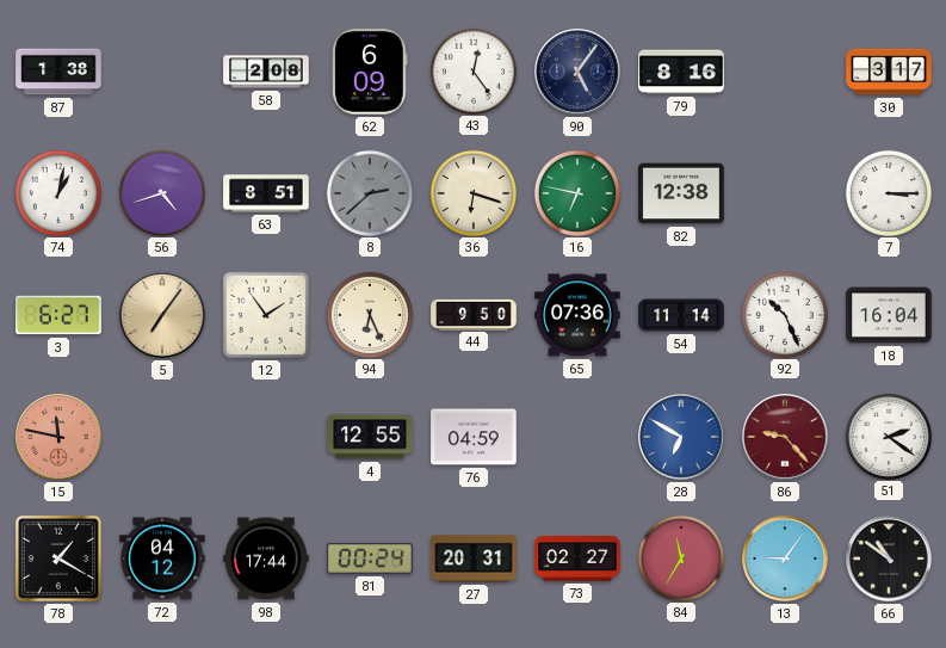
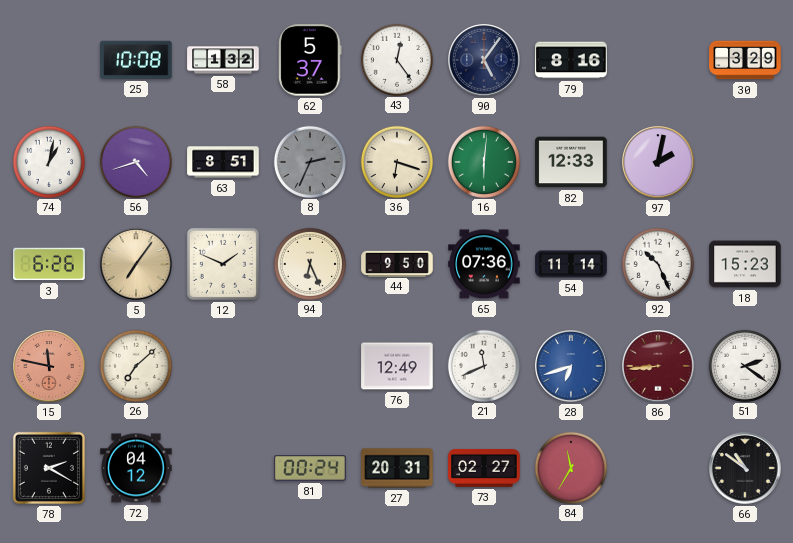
87: 1:38 -> none (58, 72)
25: none -> 10:08 (136, 60)
58: 2:08 -> 1:32 (223, 60)
62: 6:09 -> 5:37 (310, 60)
30: 3:17 -> 3:29 (745, 60)
8: 2:38 -> 2:34 (309, 161)
16: 6:47 -> 6:01 (483, 161)
82: 12:38 -> 12:33 (571, 162)
97: none -> 2:02 (658, 162)
7: 3:15 -> none (888, 192)
3: 6:27 -> 6:26 (49, 264)
12: 1:54 -> 1:49 (223, 264)
18: 16:04 -> 15:23 (745, 264)
26: none -> 7:08 (135, 365)
4: 12:55 -> none (370, 437)
76: 04:59 -> 12:49 (397, 366)
21: none -> 11:41 (483, 365)
28: 6:50 -> 6:42 (571, 366)
86: 9:23 -> 8:44 (658, 366)
78: 1:20 -> 2:20 (49, 468)
98: 17:44 -> none (266, 558)
13: 9:06 -> none (785, 558)
